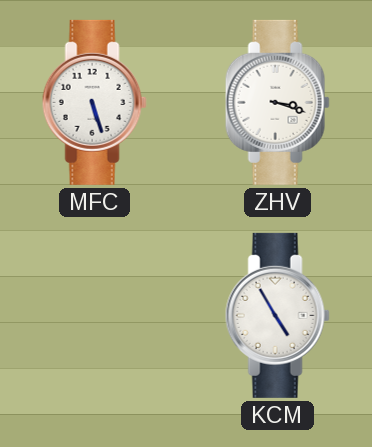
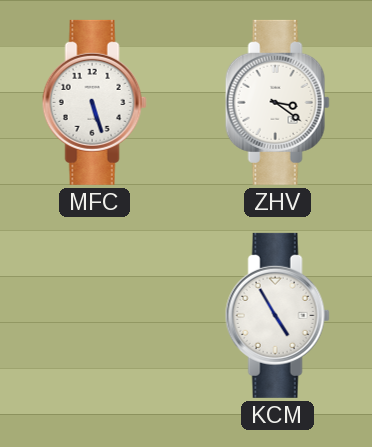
ZHV: 3:18 -> 3:21 (277, 102)
